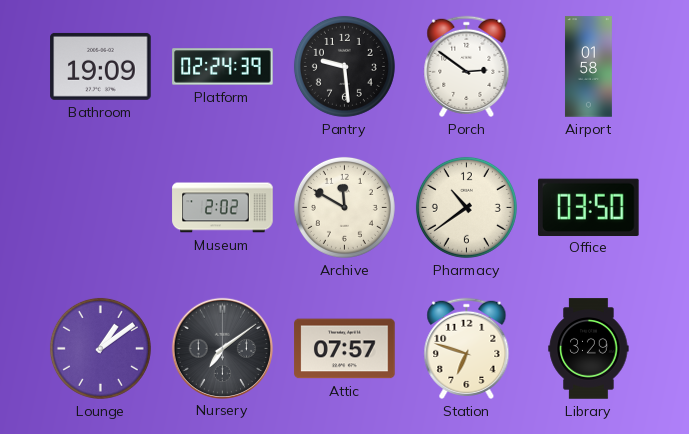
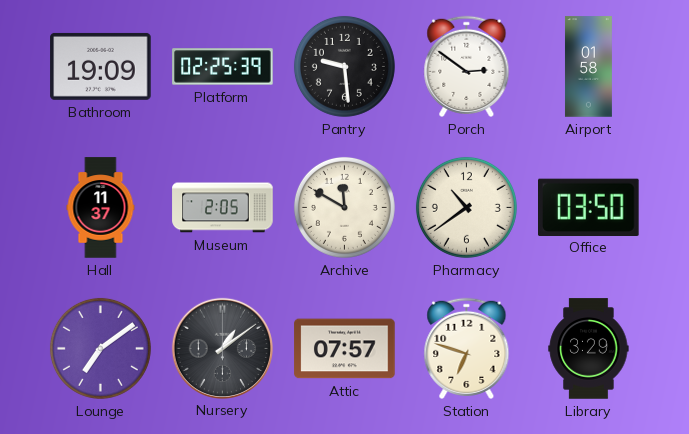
Platform: 02:24 -> 02:25 (223, 67)
Hall: none -> 11:37 (101, 208)
Museum: 2:02 -> 2:05 (223, 208)
Lounge: 1:09 -> 7:09 (100, 348)
Nursery: 7:09 -> 1:09 (222, 348)
